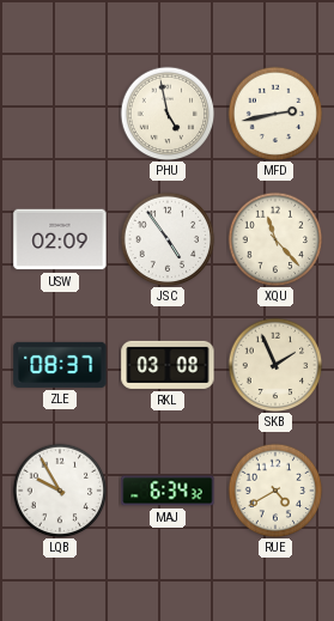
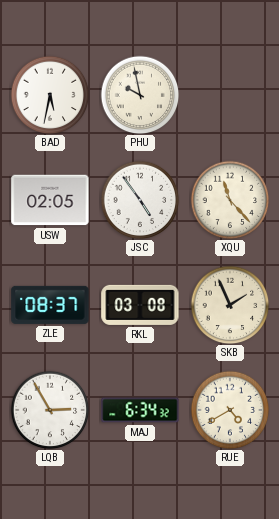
BAD: none -> 5:32 (50, 95)
PHU: 4:58 -> 9:58 (140, 95)
MFD: 2:43 -> none (275, 114)
USW: 02:09 -> 02:05 (50, 200)
LQB: 9:55 -> 2:55 (50, 410)
